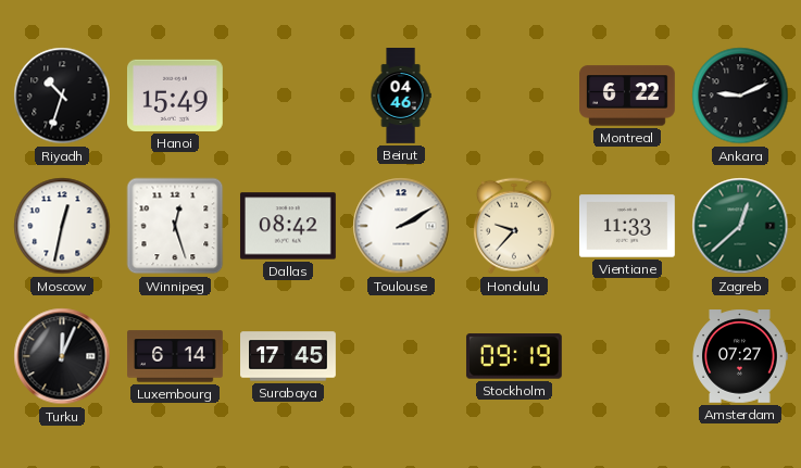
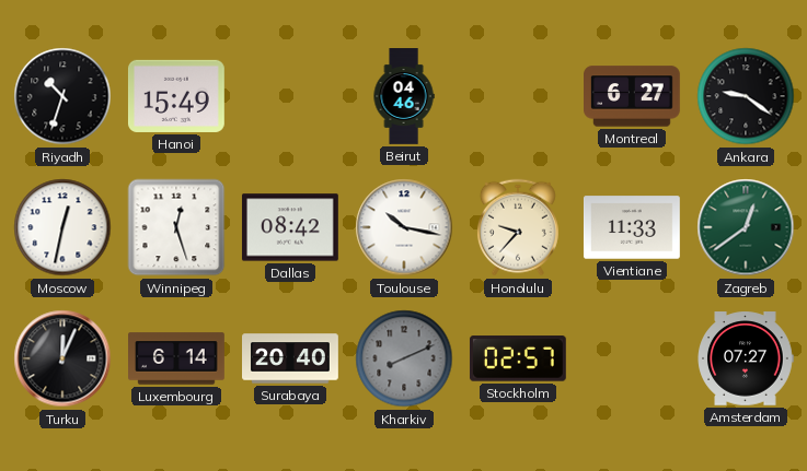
Montreal: 6:22 -> 6:27 (633, 96)
Ankara: 9:11 -> 9:21 (746, 96)
Toulouse: 2:10 -> 10:17 (404, 227)
Zagreb: 12:38 -> 12:39 (746, 227)
Surabaya: 17:45 -> 20:40 (291, 358)
Kharkiv: none -> 8:11 (404, 358)
Stockholm: 09:19 -> 02:57 (518, 358)
